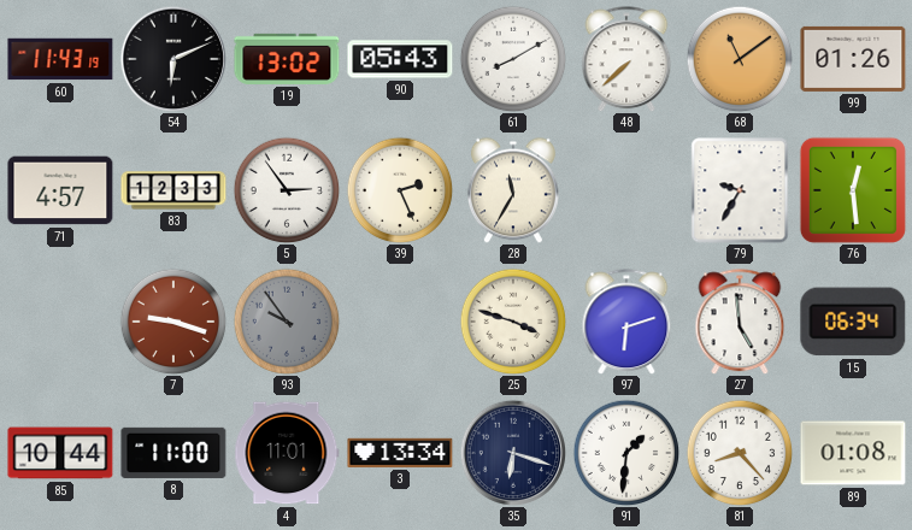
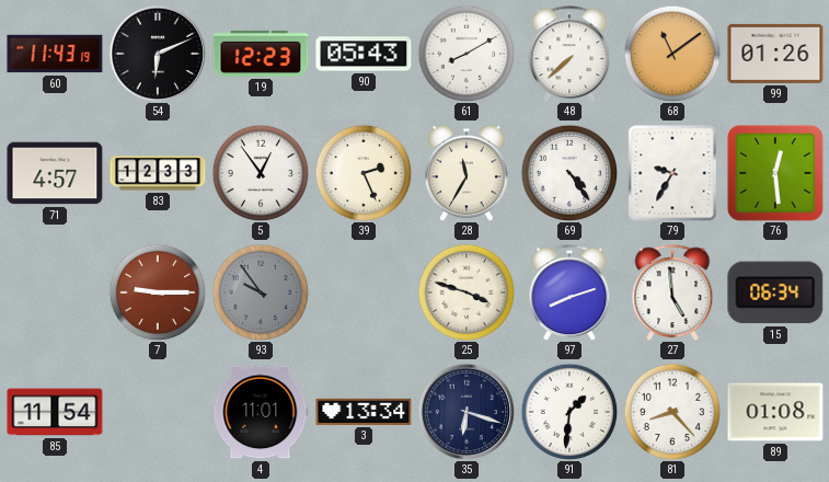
19: 13:02 -> 12:23 (261, 54)
5: 2:54 -> 12:54 (261, 173)
69: none -> 4:24 (569, 173)
7: 9:18 -> 9:15 (158, 292)
97: 6:12 -> 8:12 (569, 292)
85: 10:44 -> 11:54 (55, 412)
8: 11:00 -> none (173, 453)
